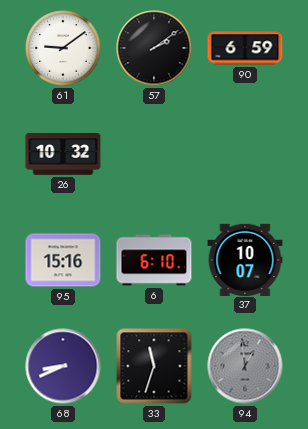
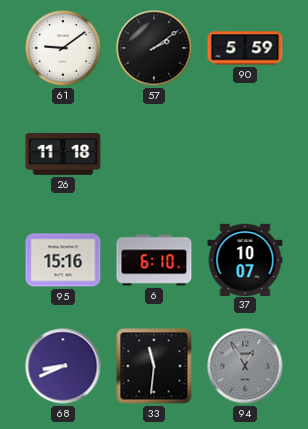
90: 6:59 -> 5:59 (245, 48)
26: 10:32 -> 11:18 (63, 155)
33: 11:33 -> 11:31 (154, 366)
94: 12:59 -> 12:55 (245, 366)
